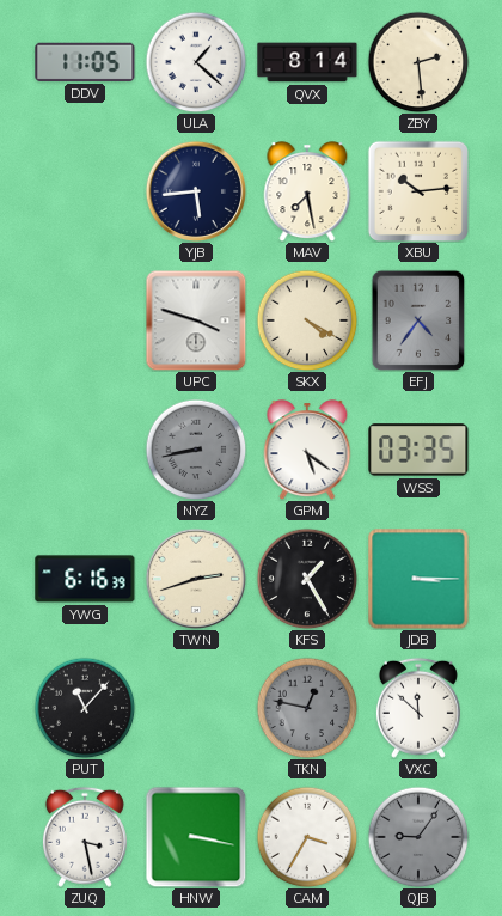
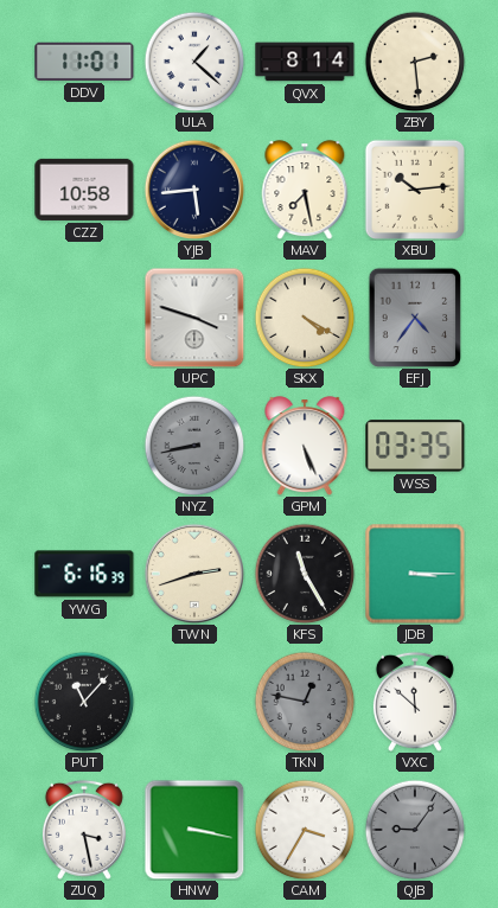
DDV: 11:05 -> 11:01 (84, 62)
CZZ: none -> 10:58 (84, 190)
GPM: 5:21 -> 5:26 (305, 446)
KFS: 1:25 -> 11:25 (305, 574)
